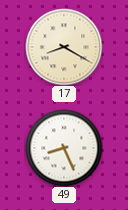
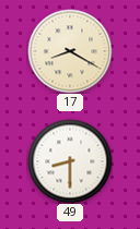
49: 8:26 -> 8:30 (70, 161)
